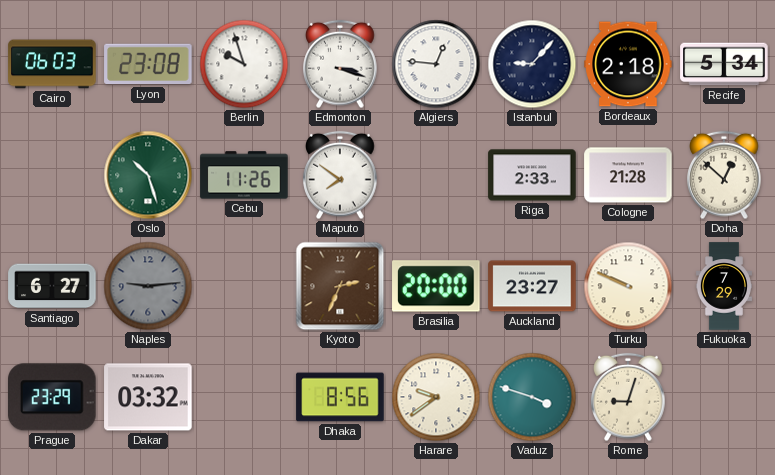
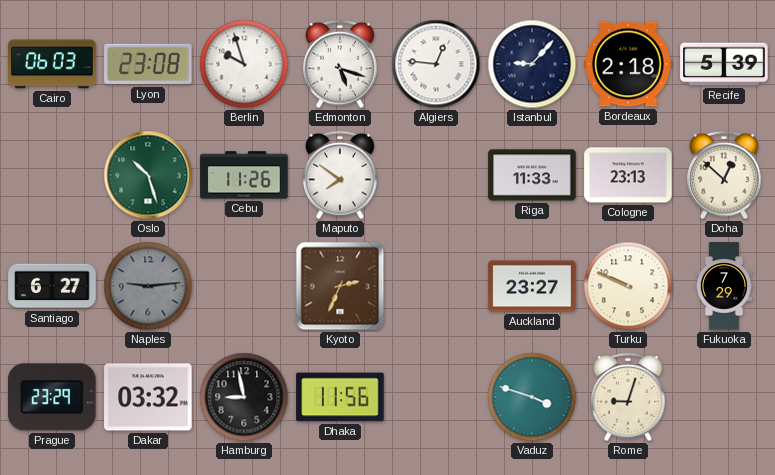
Edmonton: 3:18 -> 5:18 (340, 64)
Recife: 5:34 -> 5:39 (724, 64)
Riga: 2:33 -> 11:33 (532, 175)
Cologne: 21:28 -> 23:13 (628, 175)
Brasilia: 20:00 -> none (436, 286)
Hamburg: none -> 8:58 (244, 397)
Dhaka: 8:56 -> 11:56 (340, 397)
Harare: 9:39 -> none (436, 397)
